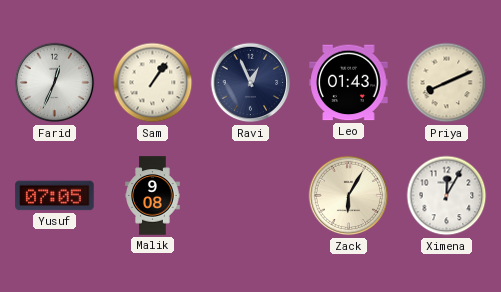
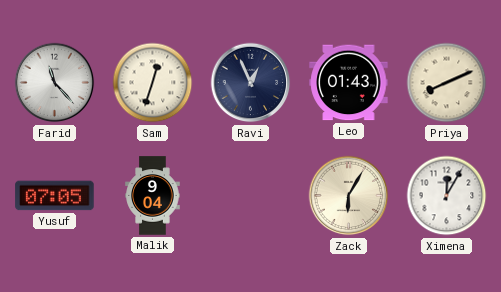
Farid: 12:34 -> 11:23 (55, 83)
Sam: 1:06 -> 12:33 (153, 83)
Malik: 9:08 -> 9:04 (153, 196)
